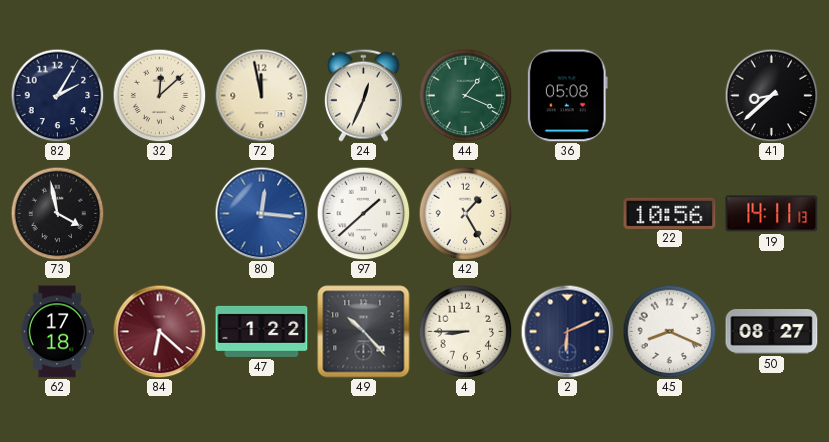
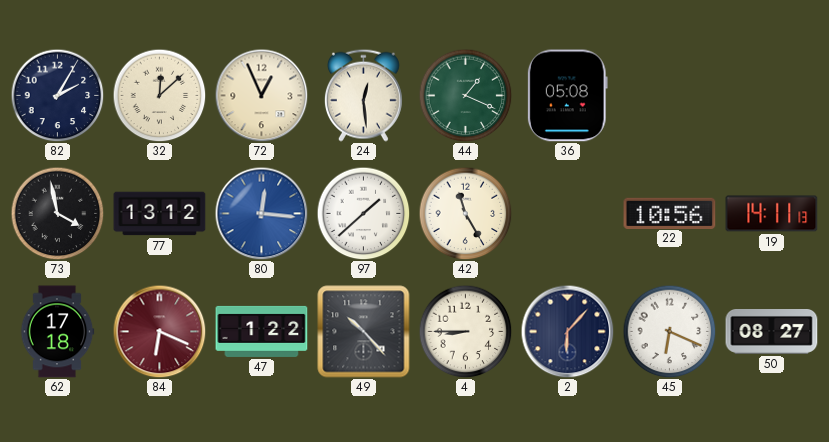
72: 11:58 -> 12:56 (261, 95)
24: 12:34 -> 12:29 (363, 95)
41: 8:38 -> none (771, 95)
77: none -> 13:12 (160, 214)
42: 1:25 -> 11:25 (465, 213)
84: 6:22 -> 6:19 (159, 331)
2: 6:11 -> 6:07 (567, 331)
45: 8:19 -> 6:19 (669, 331)
